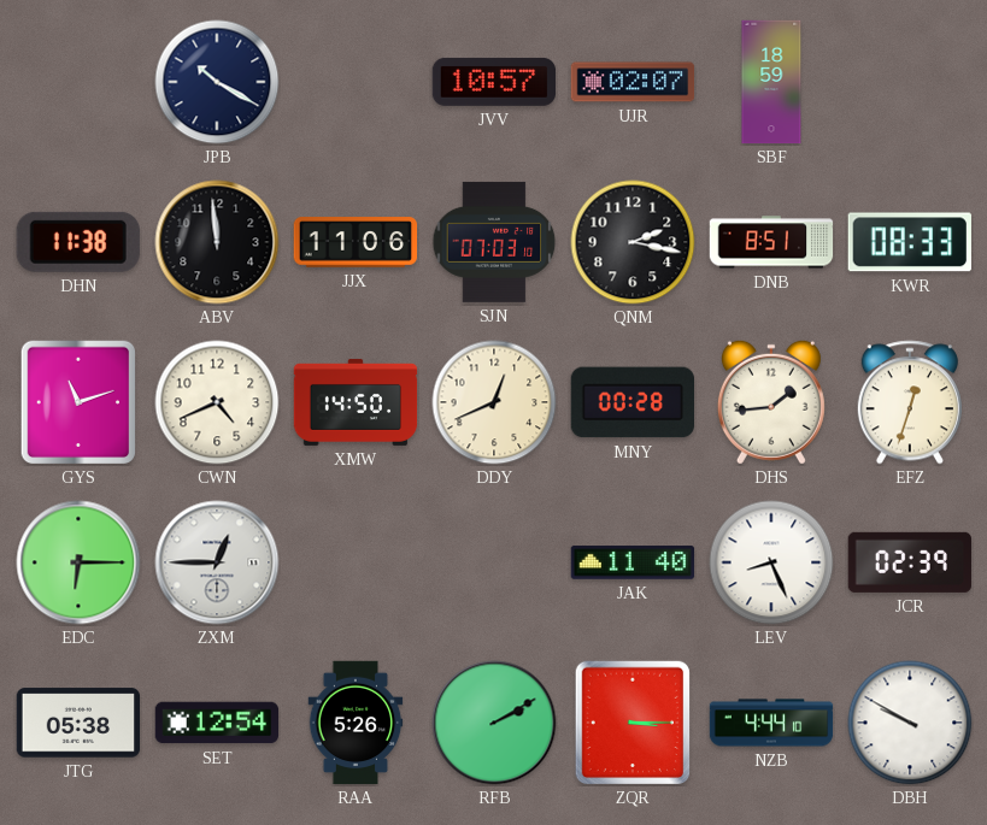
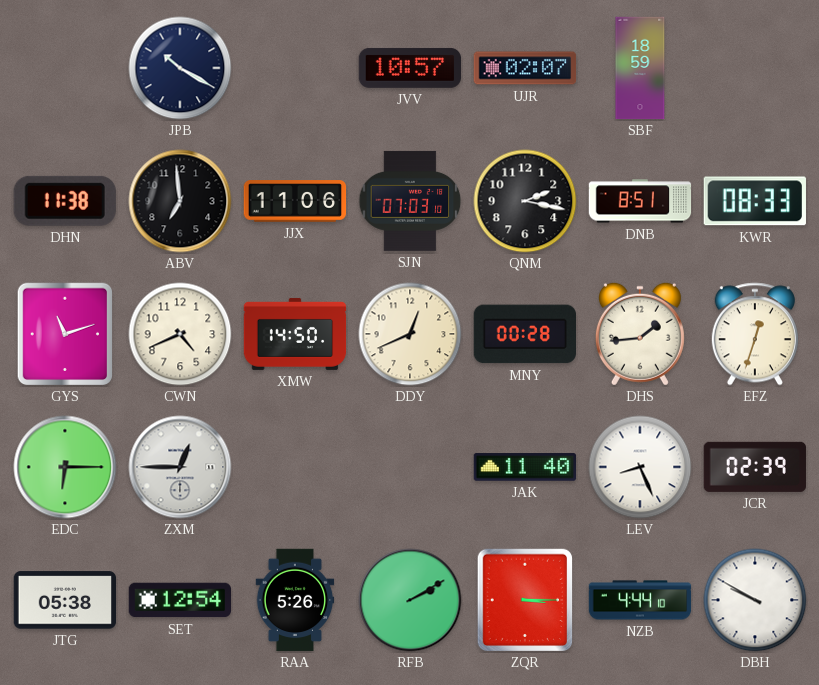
ABV: 11:59 -> 6:59 (180, 201)
